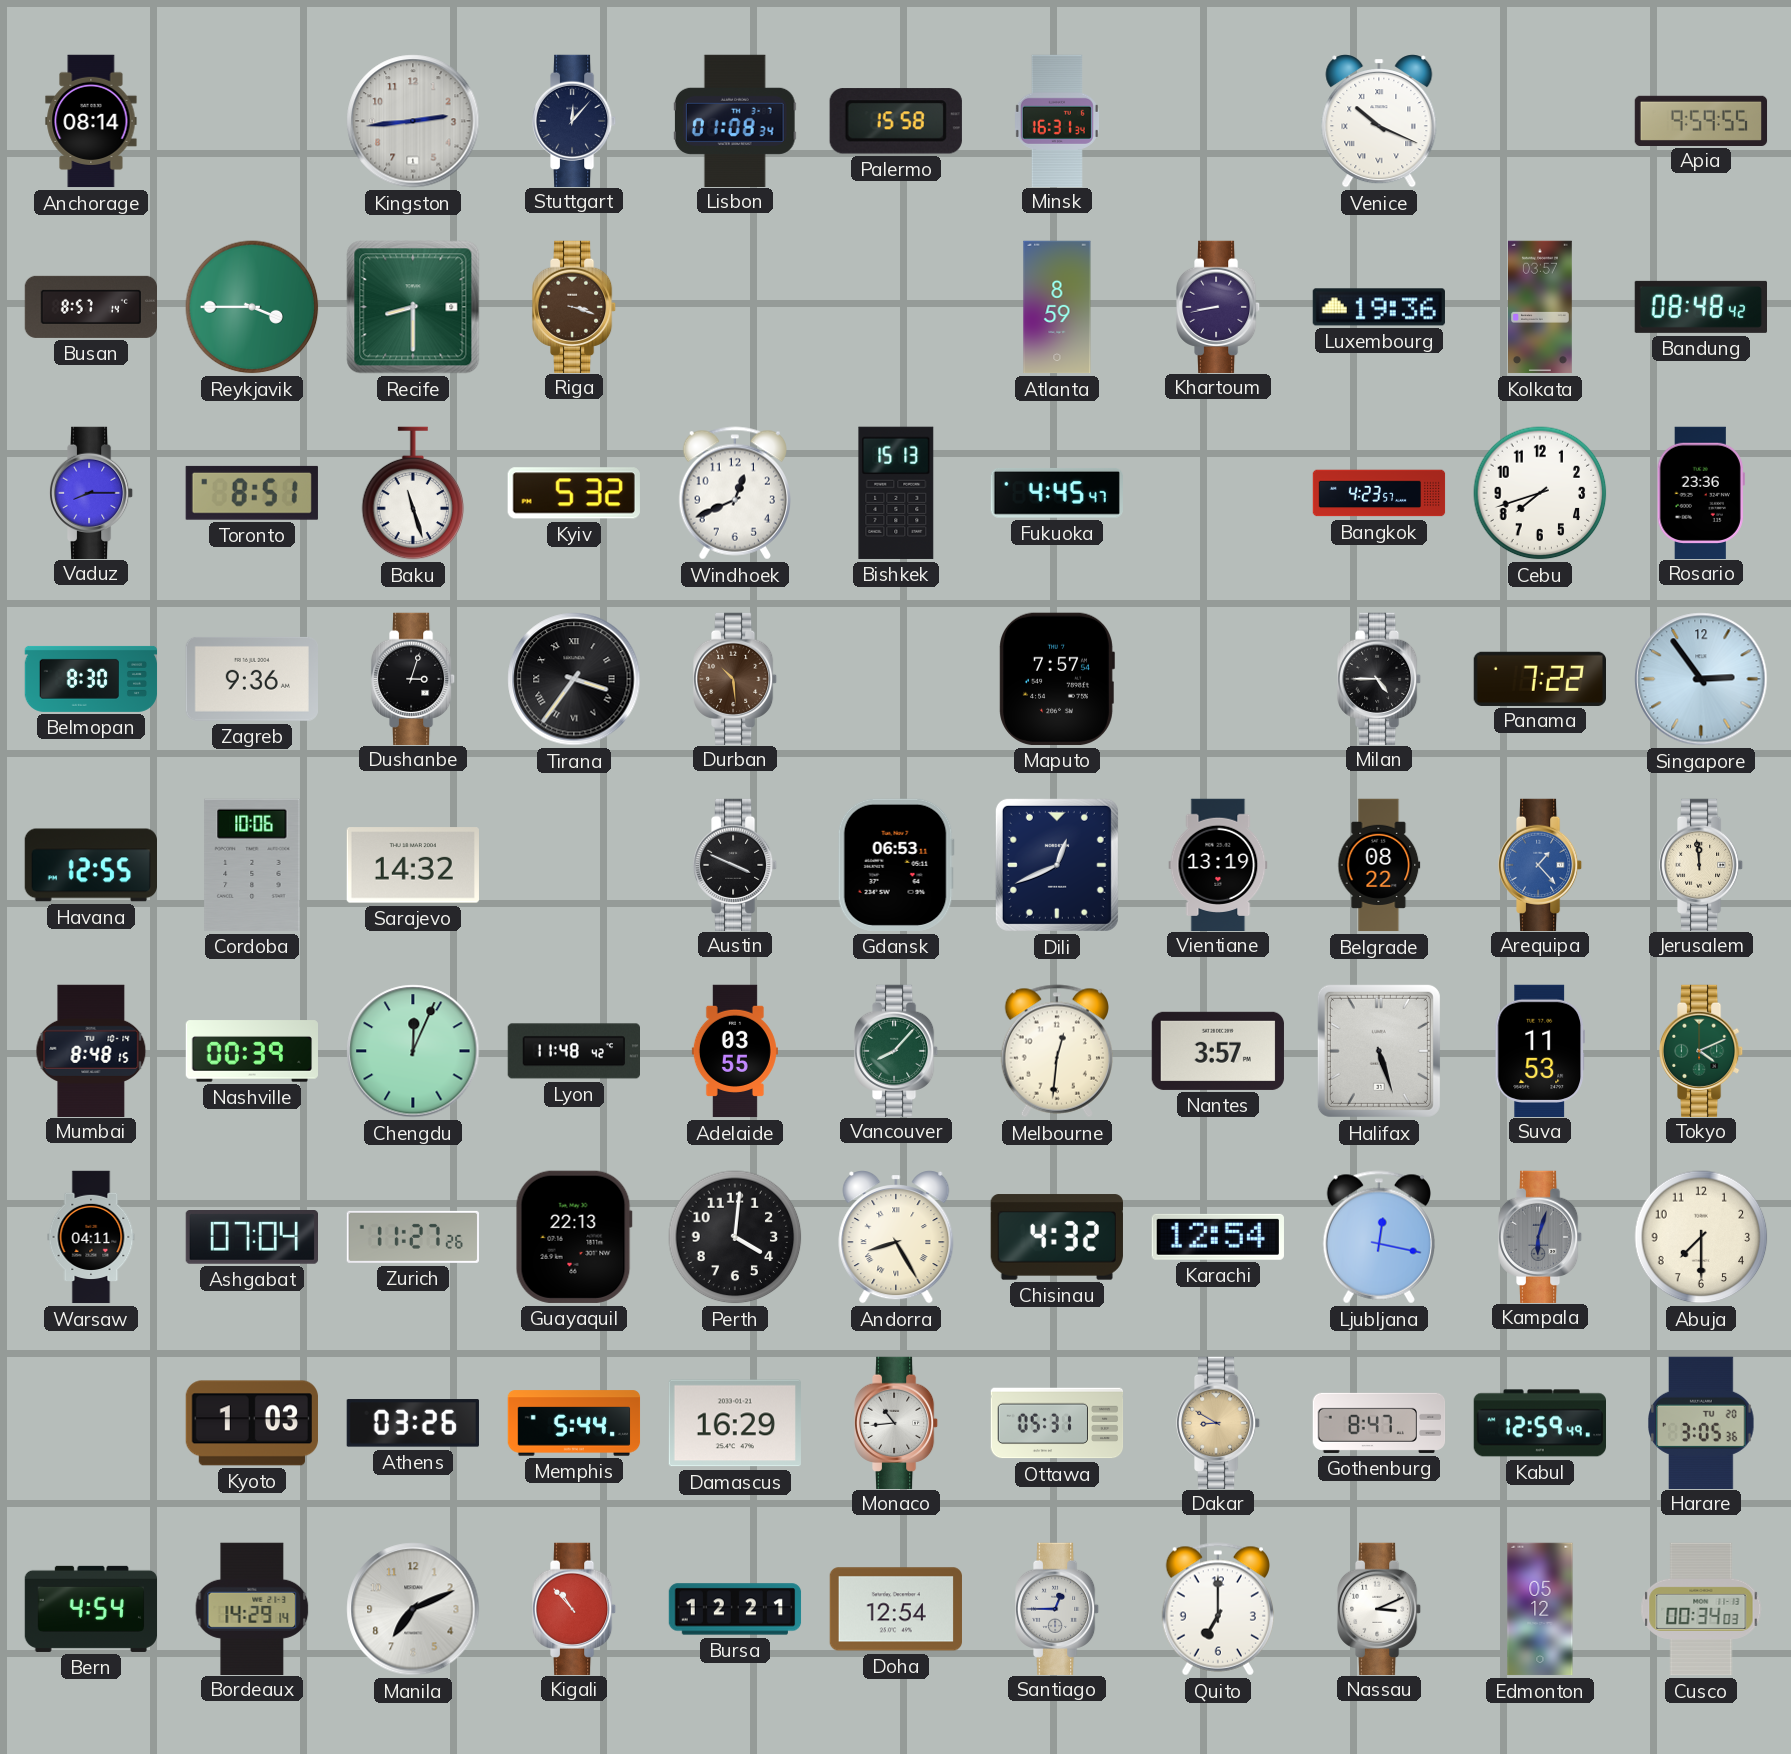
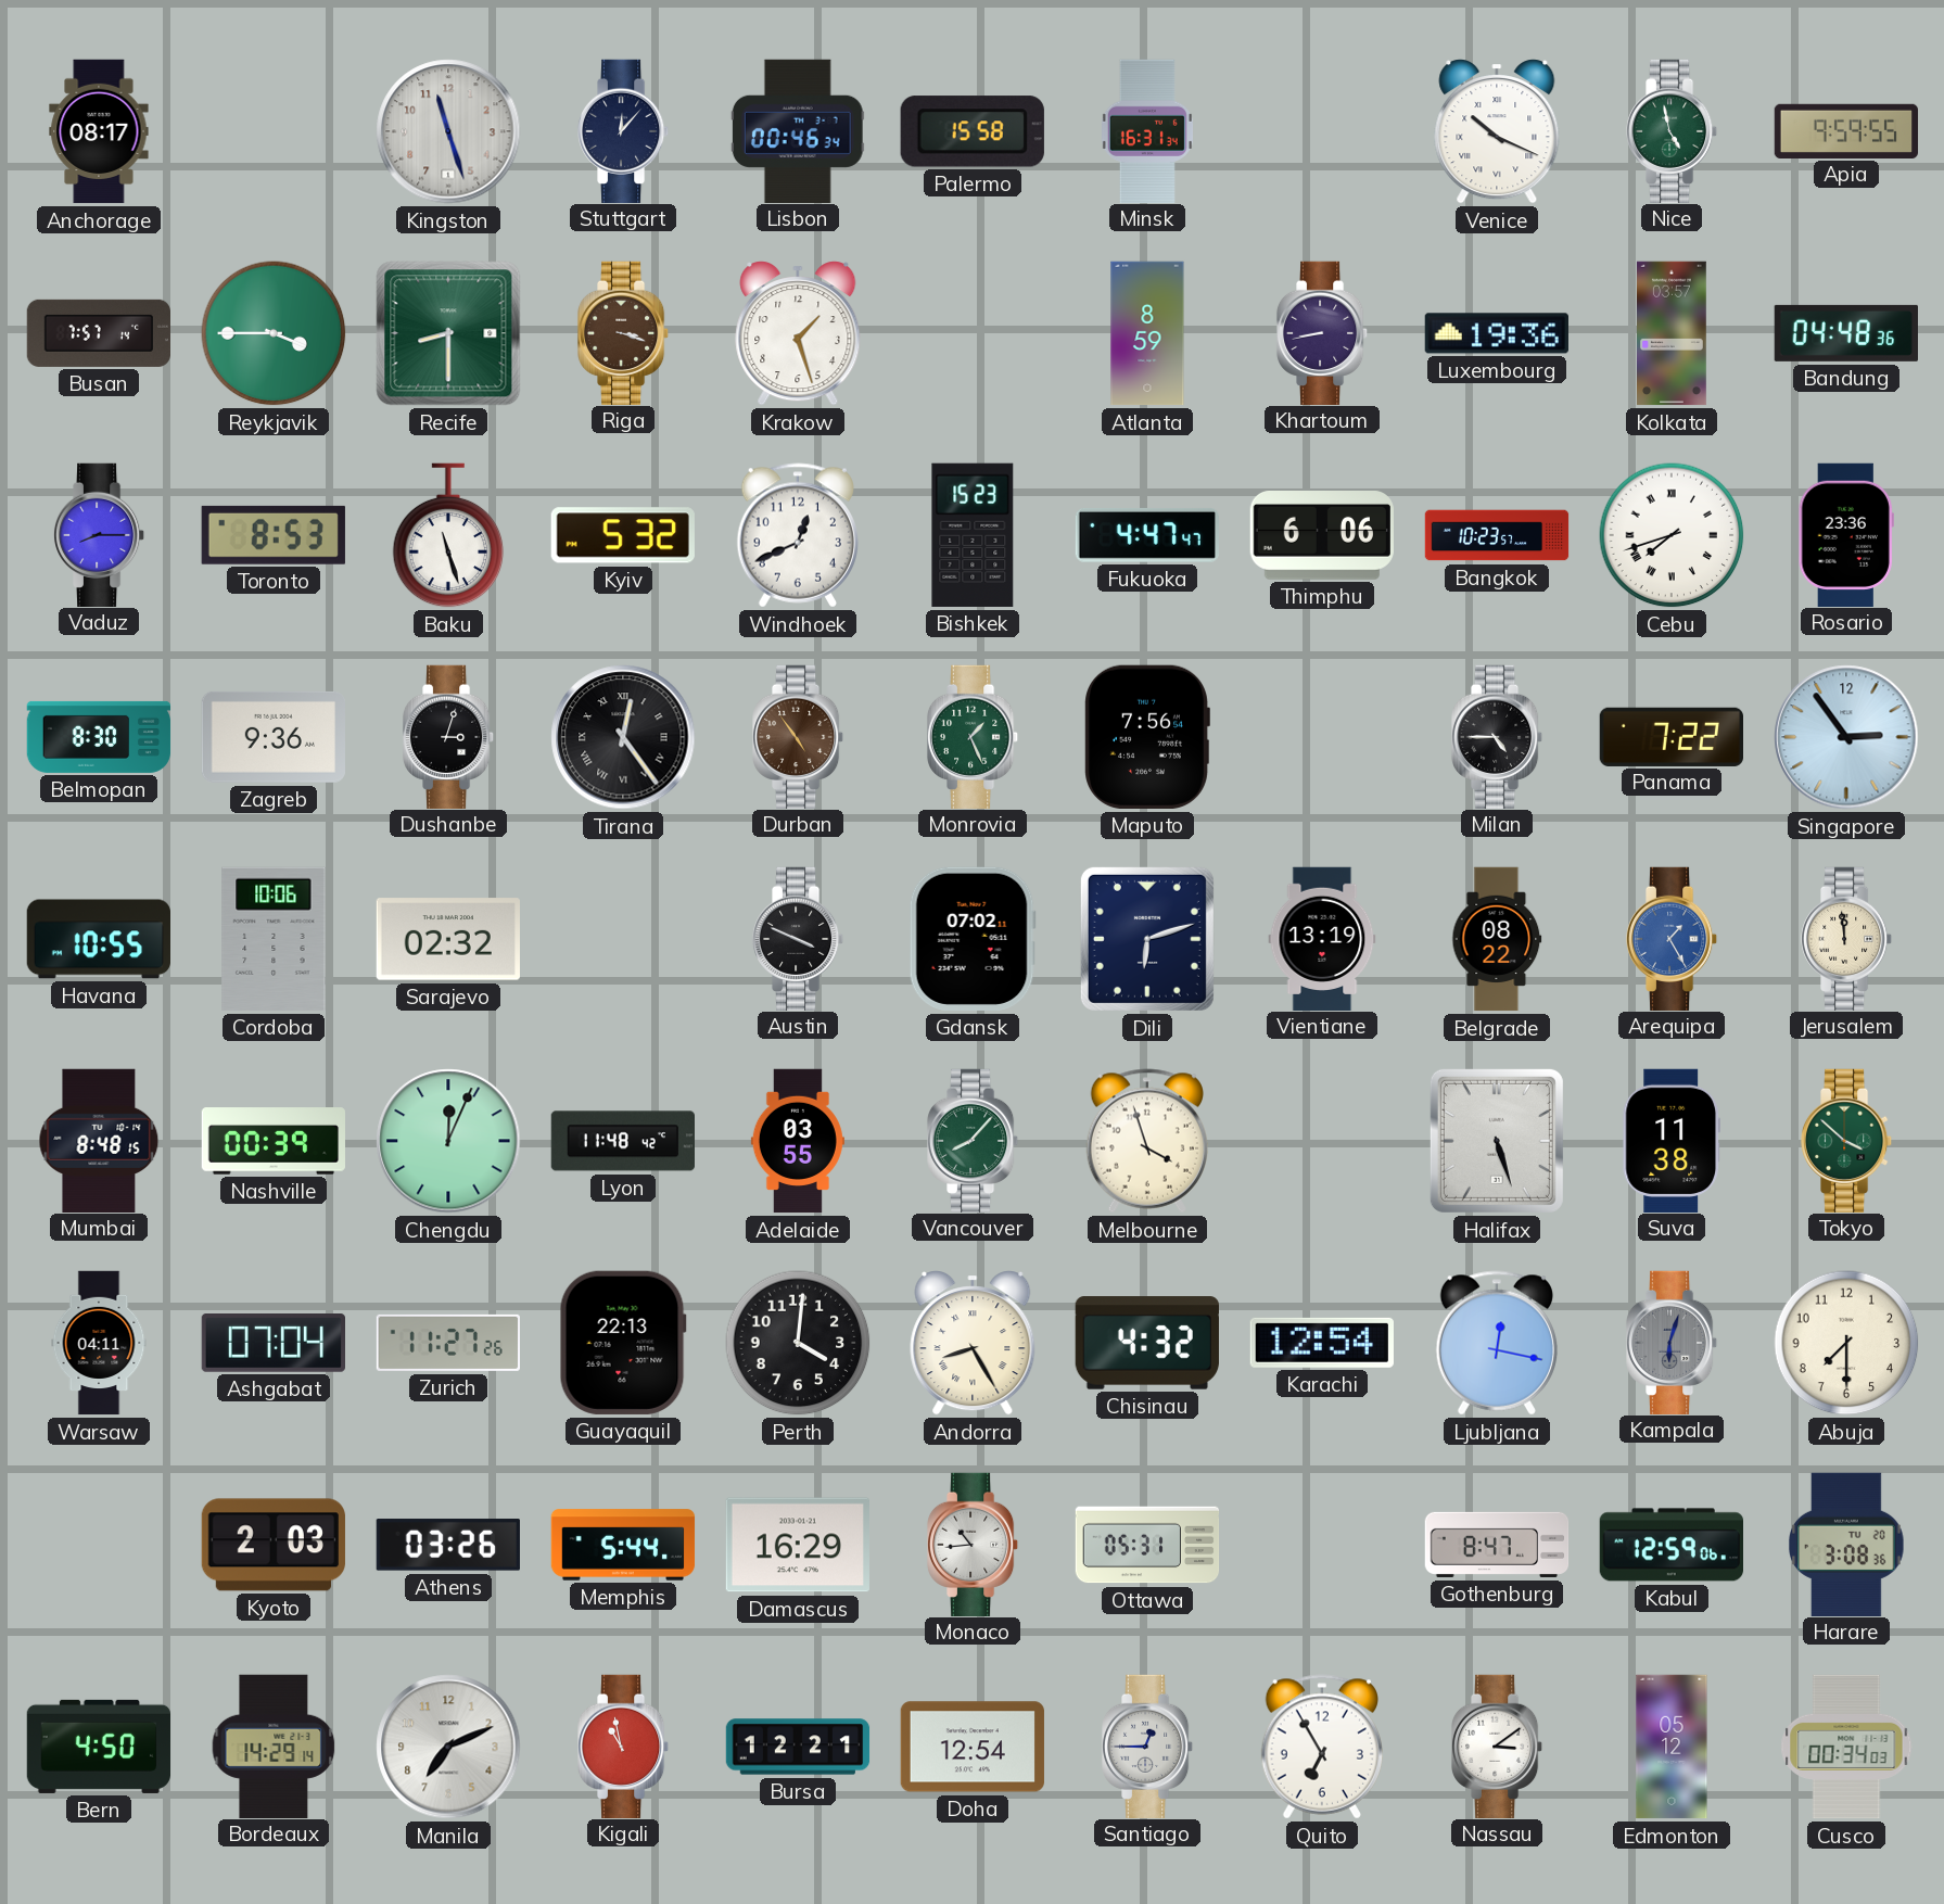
Anchorage: 08:14 -> 08:17 (99, 131)
Kingston: 2:44 -> 11:27 (448, 131)
Lisbon: 01:08 -> 00:46 (798, 130)
Nice: none -> 4:58 (1672, 130)
Busan: 8:57 -> 7:57 (98, 333)
Krakow: none -> 1:27 (798, 333)
Bandung: 08:48 -> 04:48 (1845, 333)
Toronto: 8:51 -> 8:53 (274, 535)
Bishkek: 15:13 -> 15:23 (973, 535)
Fukuoka: 4:45 -> 4:47 (1147, 535)
Thimphu: none -> 6:06 (1321, 536)
Bangkok: 4:23 -> 10:23 (1497, 535)
Cebu numerals: Arabic -> Roman (1672, 535)
Tirana: 3:36 -> 12:24 (623, 737)
Durban: 10:29 -> 4:54 (798, 736)
Monrovia: none -> 1:26 (973, 736)
Maputo: 7:57 -> 7:56 (1147, 737)
Havana: 12:55 -> 10:55 (98, 939)
Sarajevo: 14:32 -> 02:32 (448, 939)
Gdansk: 06:53 -> 07:02 (973, 939)
Dili: 12:41 -> 6:12 (1147, 939)
Arequipa: 1:23 -> 1:25 (1672, 938)
Melbourne: 12:31 -> 3:57 (1146, 1141)
Nantes: 3:57 -> none (1218, 1051)
Suva: 11:53 -> 11:38 (1670, 1140)
Tokyo: 4:11 -> 3:52 (1846, 1140)
Kyoto: 1:03 -> 2:03 (274, 1545)
Dakar: 8:50 -> none (1218, 1422)
Kabul: 12:59:49 -> 12:59:06 (1670, 1545)
Harare: 3:05 -> 3:08 (1846, 1544)
Bern: 4:54 -> 4:50 (99, 1747)
Kigali: 10:53 -> 10:58 (623, 1746)
Quito: 7:00 -> 6:55 (1321, 1747)
Nassau: 3:11 -> 3:09 (1497, 1746)
